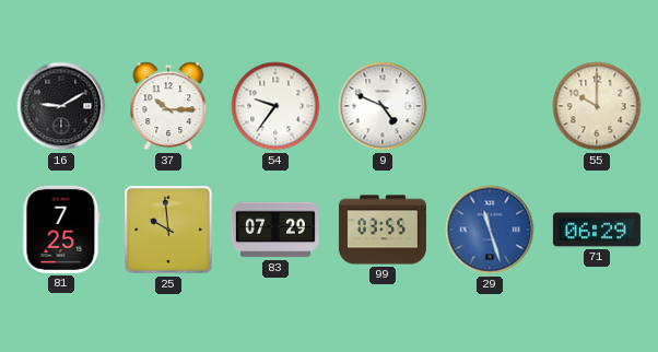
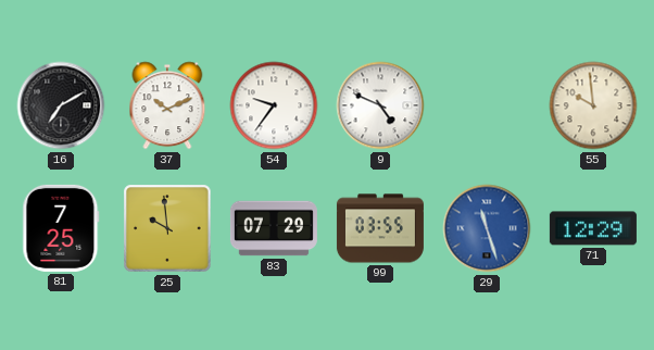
16: 9:10 -> 7:10 (61, 105)
37: 10:15 -> 10:11 (167, 105)
55: 10:00 -> 9:59 (593, 105)
71: 06:29 -> 12:29 (593, 228)
